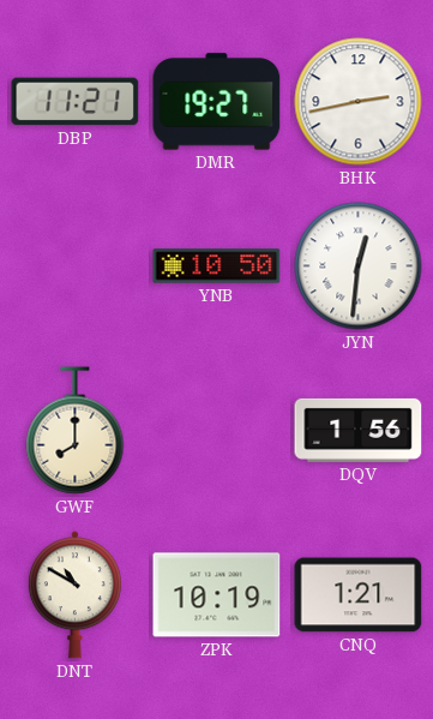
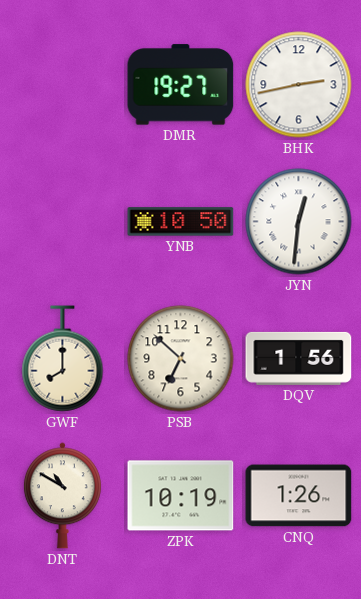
DBP: 11:21 -> none (76, 102)
PSB: none -> 6:52 (181, 359)
CNQ: 1:21 -> 1:26 (299, 496)
